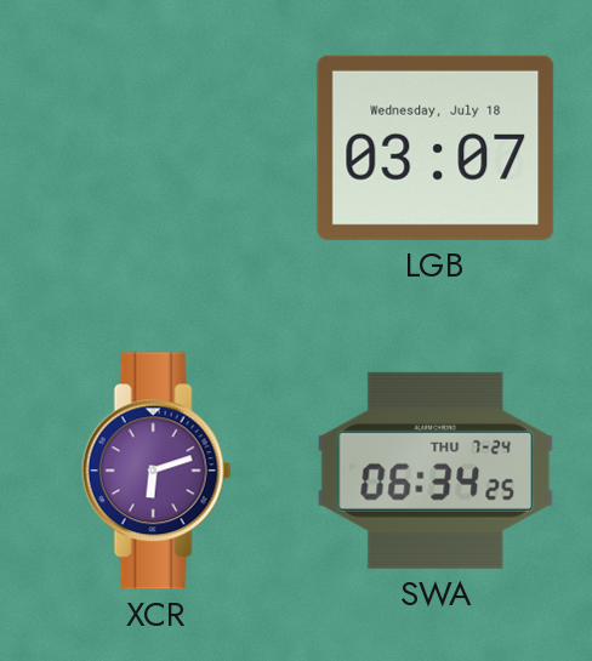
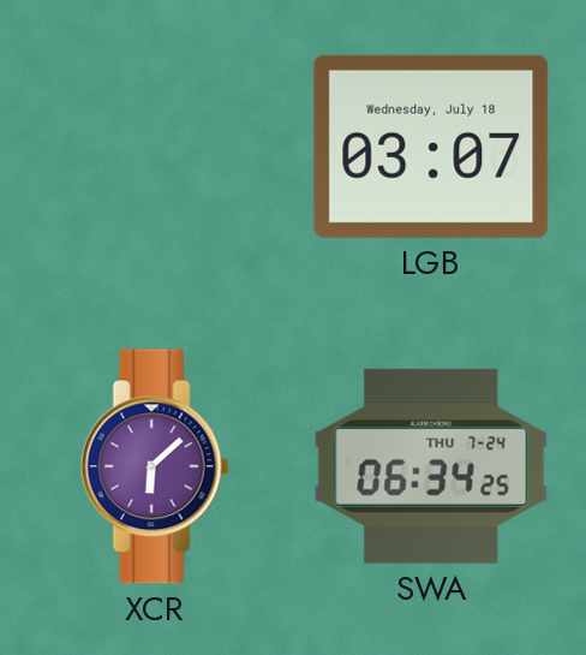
XCR: 6:12 -> 6:08 (155, 466)
